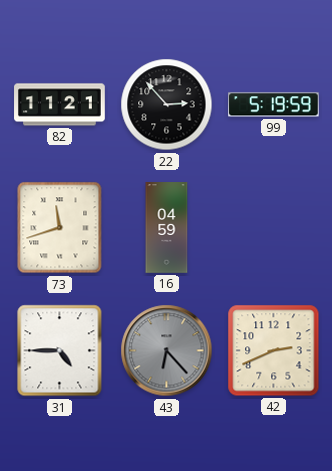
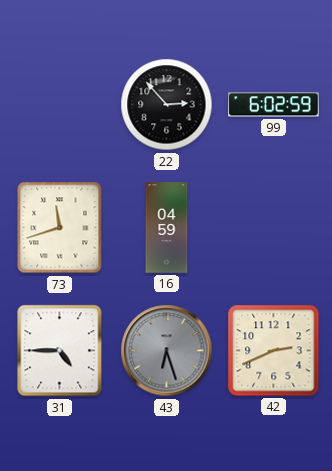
82: 11:21 -> none (60, 105)
99: 5:19 -> 6:02 (274, 105)
43: 6:23 -> 6:27 (167, 351)
